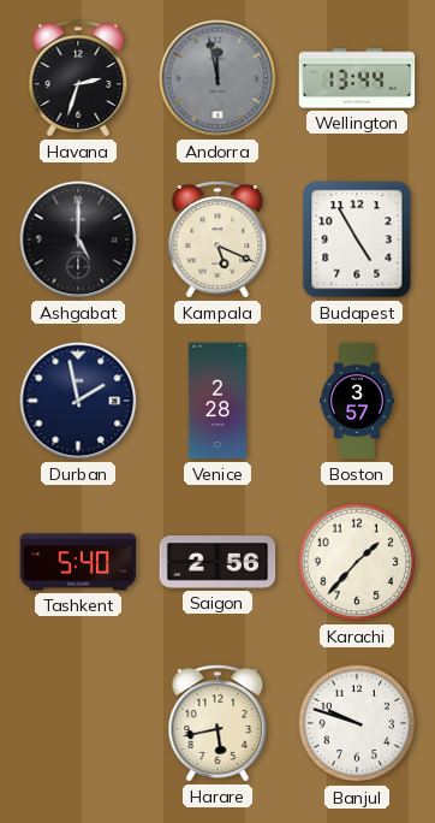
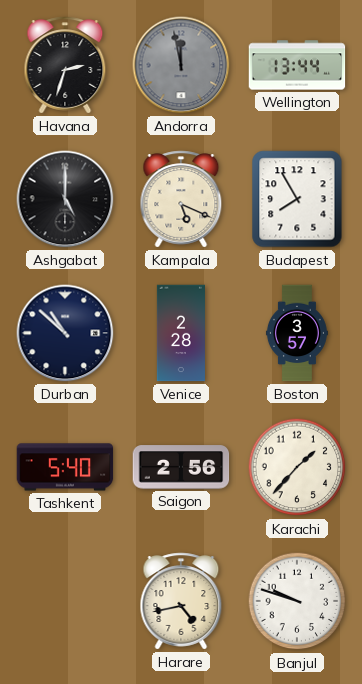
Budapest: 4:55 -> 7:55 (297, 199)
Durban: 1:58 -> 10:52 (65, 333)
Harare: 5:43 -> 4:43 (181, 601)
